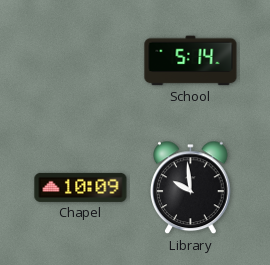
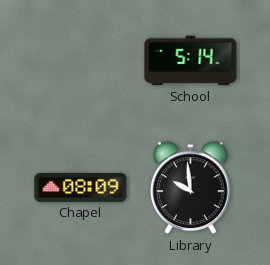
Chapel: 10:09 -> 08:09 (81, 187)
